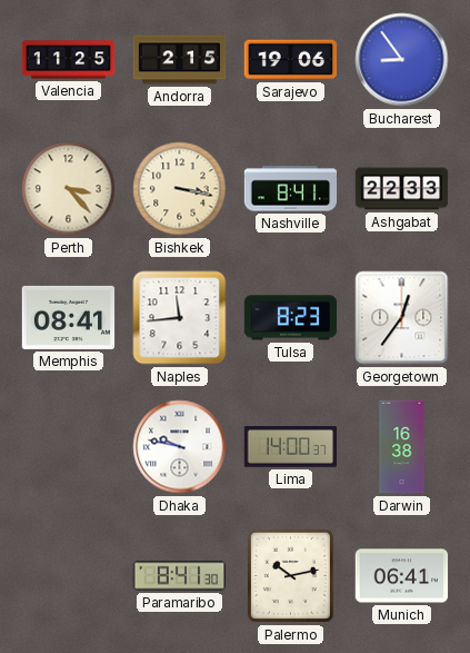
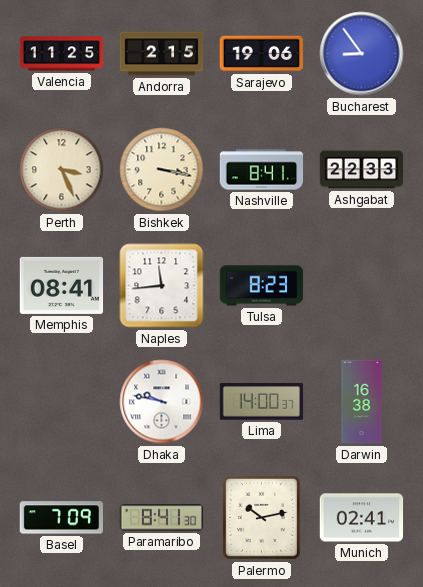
Perth: 3:23 -> 3:26 (62, 170)
Georgetown: 12:36 -> none (402, 318)
Basel: none -> 7:09 (61, 518)
Munich: 06:41 -> 02:41 (362, 518)
